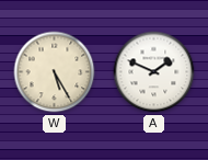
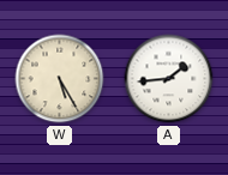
A: 1:49 -> 1:44 (169, 79)
